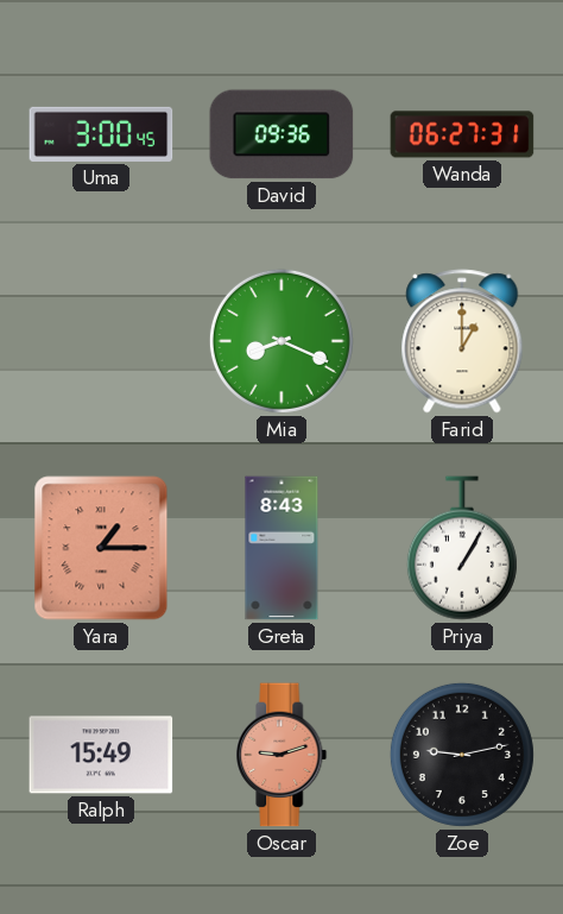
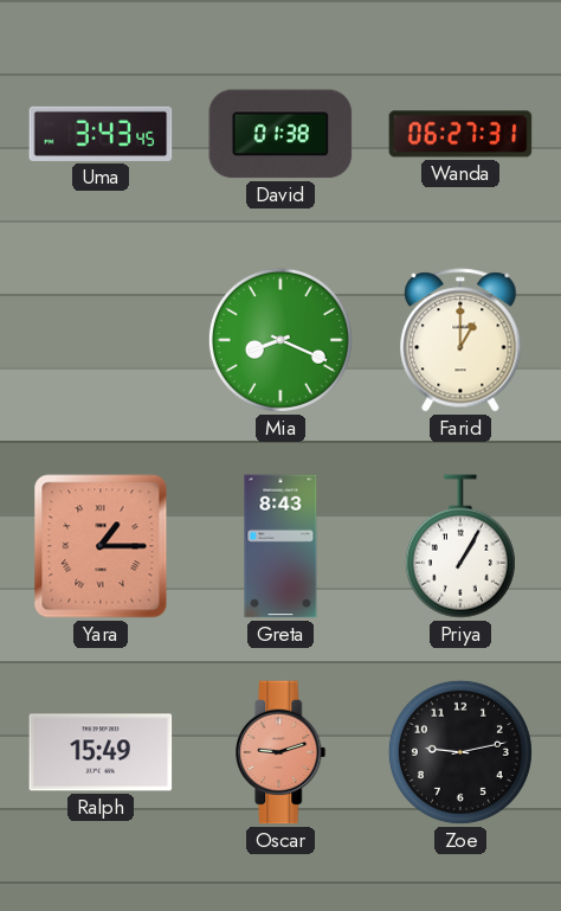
Uma: 3:00 -> 3:43 (101, 134)
David: 09:36 -> 01:38 (280, 134)
